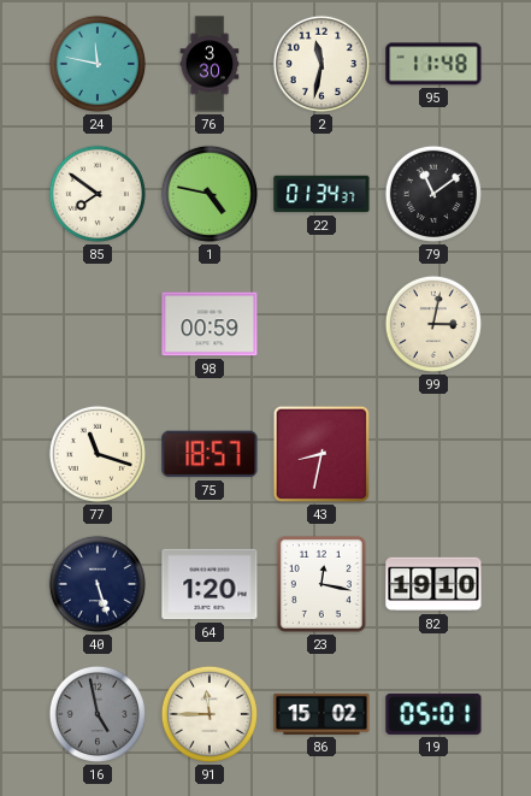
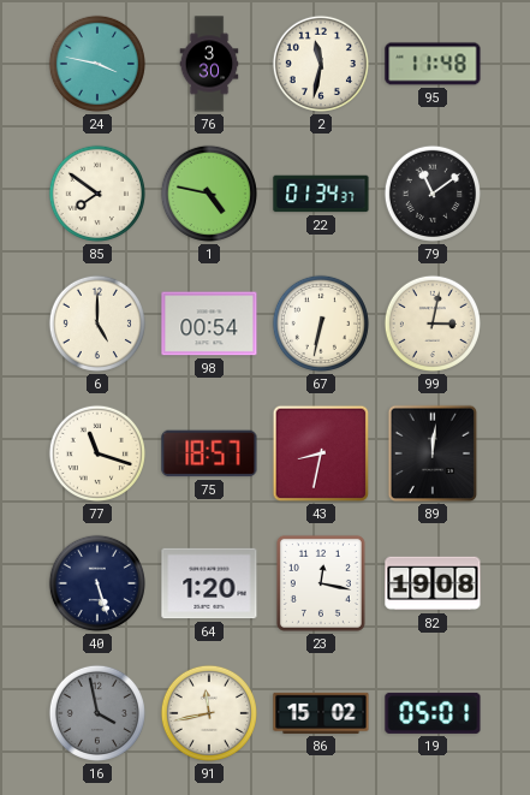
24: 11:47 -> 3:47 (97, 64)
6: none -> 5:00 (97, 324)
98: 00:59 -> 00:54 (209, 324)
67: none -> 6:32 (321, 324)
89: none -> 12:01 (433, 453)
82: 19:10 -> 19:08 (433, 583)
16: 4:58 -> 3:58 (97, 713)
91: 11:45 -> 11:43 (209, 713)
